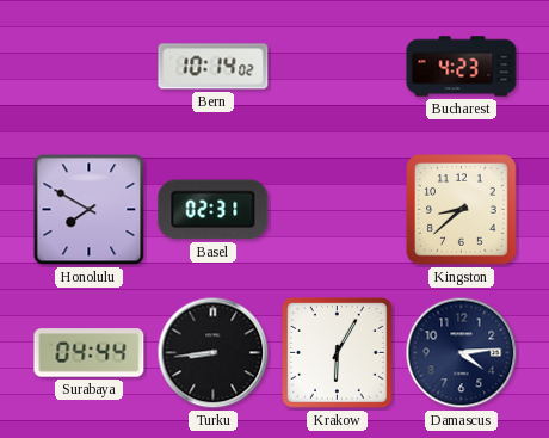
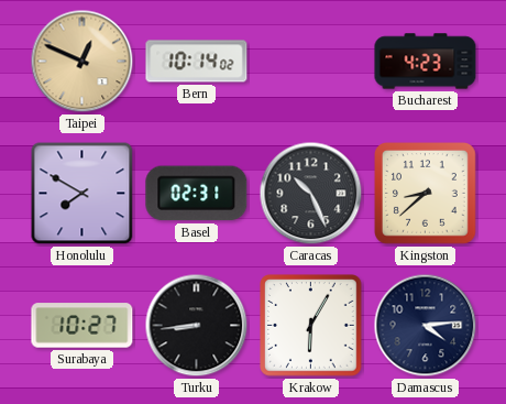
Taipei: none -> 12:49 (82, 62)
Caracas: none -> 10:26 (311, 194)
Surabaya: 04:44 -> 10:27 (82, 326)
